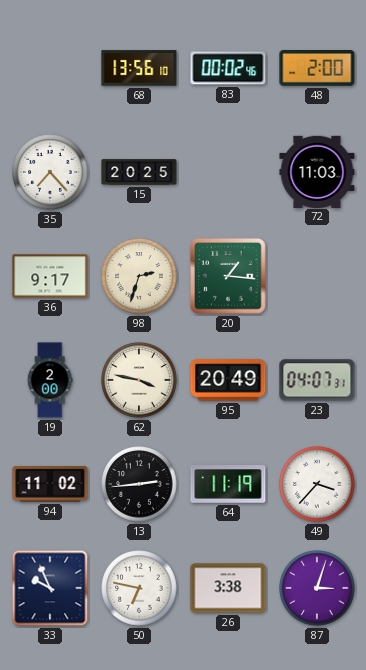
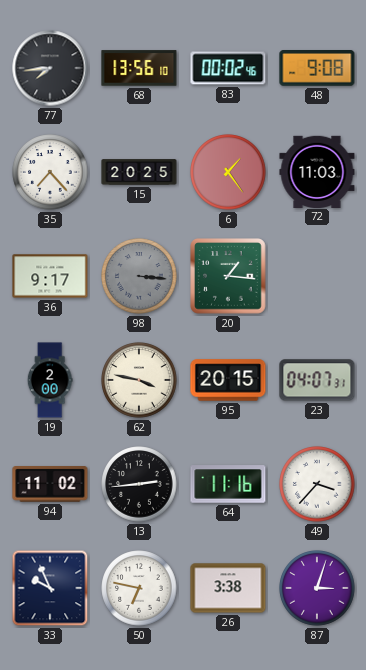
77: none -> 7:44 (50, 68)
48: 2:00 -> 9:08 (317, 69)
6: none -> 1:24 (228, 172)
98: 2:33 -> 3:16 (139, 276)
98 dial: cream -> grey (139, 276)
95: 20:49 -> 20:15 (228, 380)
64: 11:19 -> 11:16 (228, 484)
